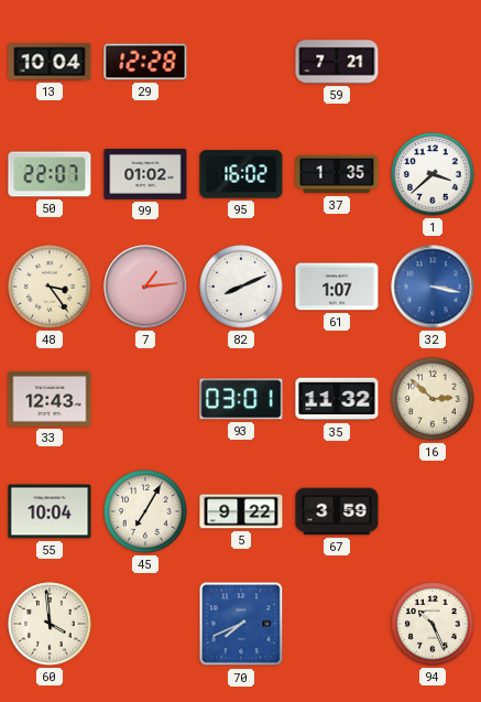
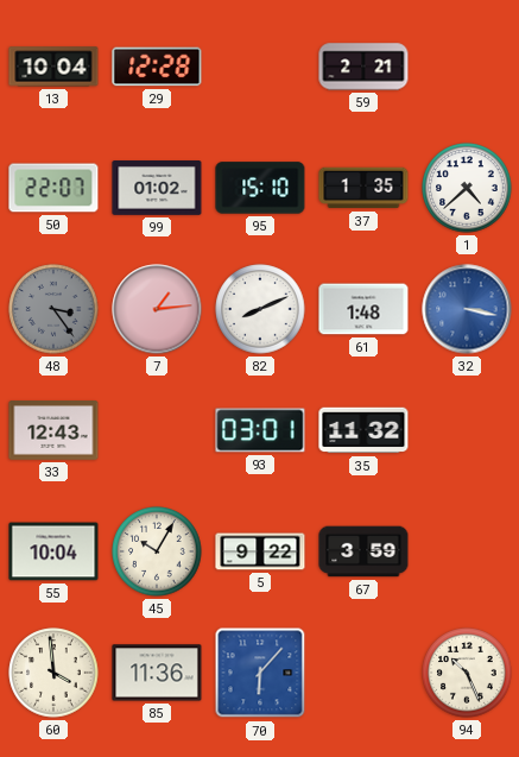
59: 7:21 -> 2:21 (363, 67)
95: 16:02 -> 15:10 (260, 188)
1: 3:38 -> 4:38 (467, 188)
48 dial: cream -> grey (53, 309)
61: 1:07 -> 1:48 (363, 309)
16: 2:52 -> none (433, 399)
45: 7:05 -> 10:05 (157, 551)
85: none -> 11:36 (157, 673)
70: 7:41 -> 6:07 (260, 673)
